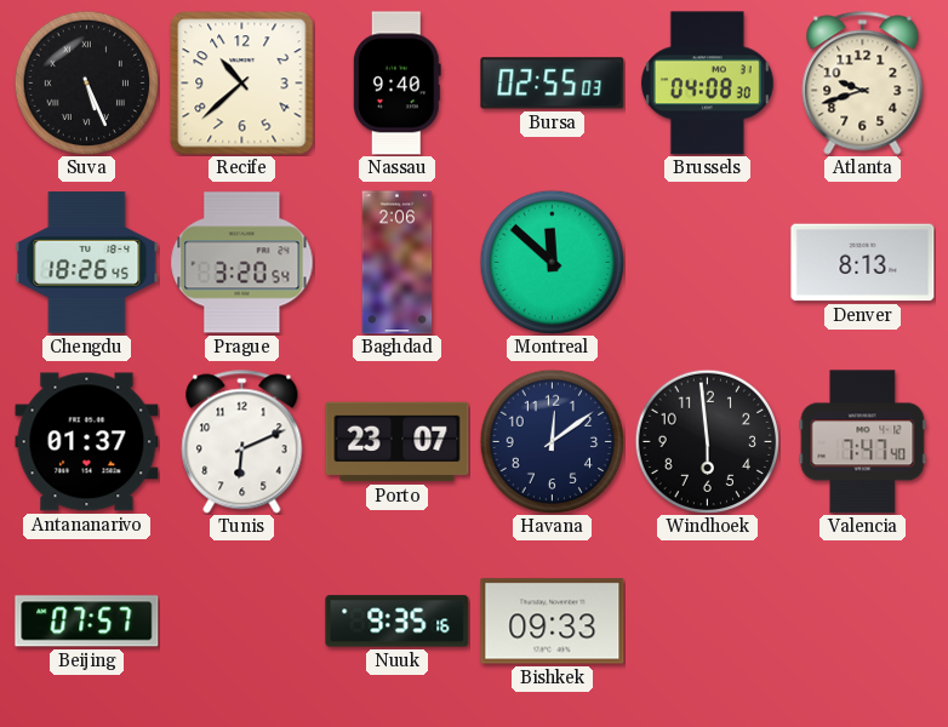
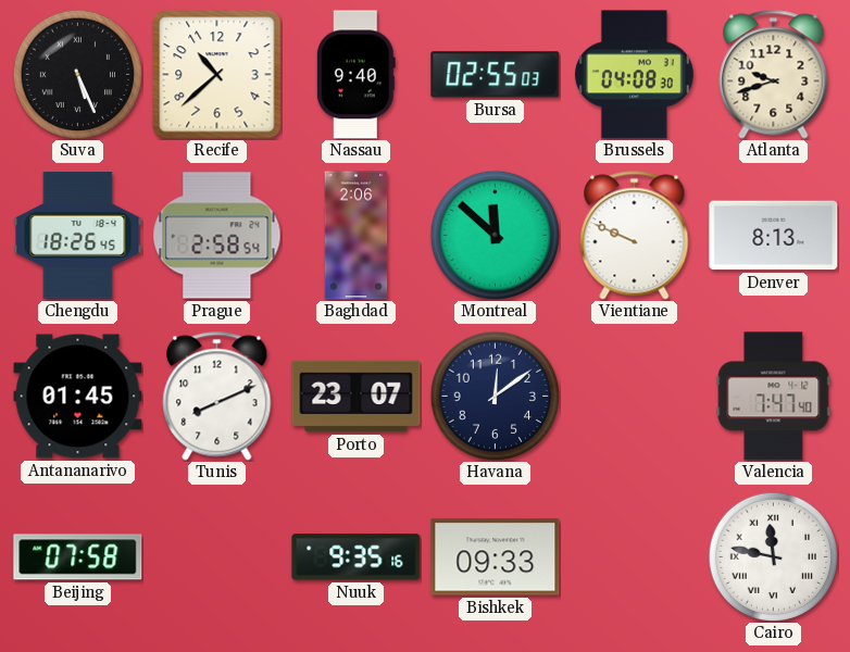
Prague: 3:20 -> 2:58 (217, 236)
Vientiane: none -> 9:49 (635, 236)
Antananarivo: 01:37 -> 01:45 (78, 397)
Tunis: 6:11 -> 8:11 (217, 397)
Windhoek: 5:59 -> none (707, 441)
Beijing: 07:57 -> 07:58 (78, 557)
Cairo: none -> 11:47 (773, 556)
